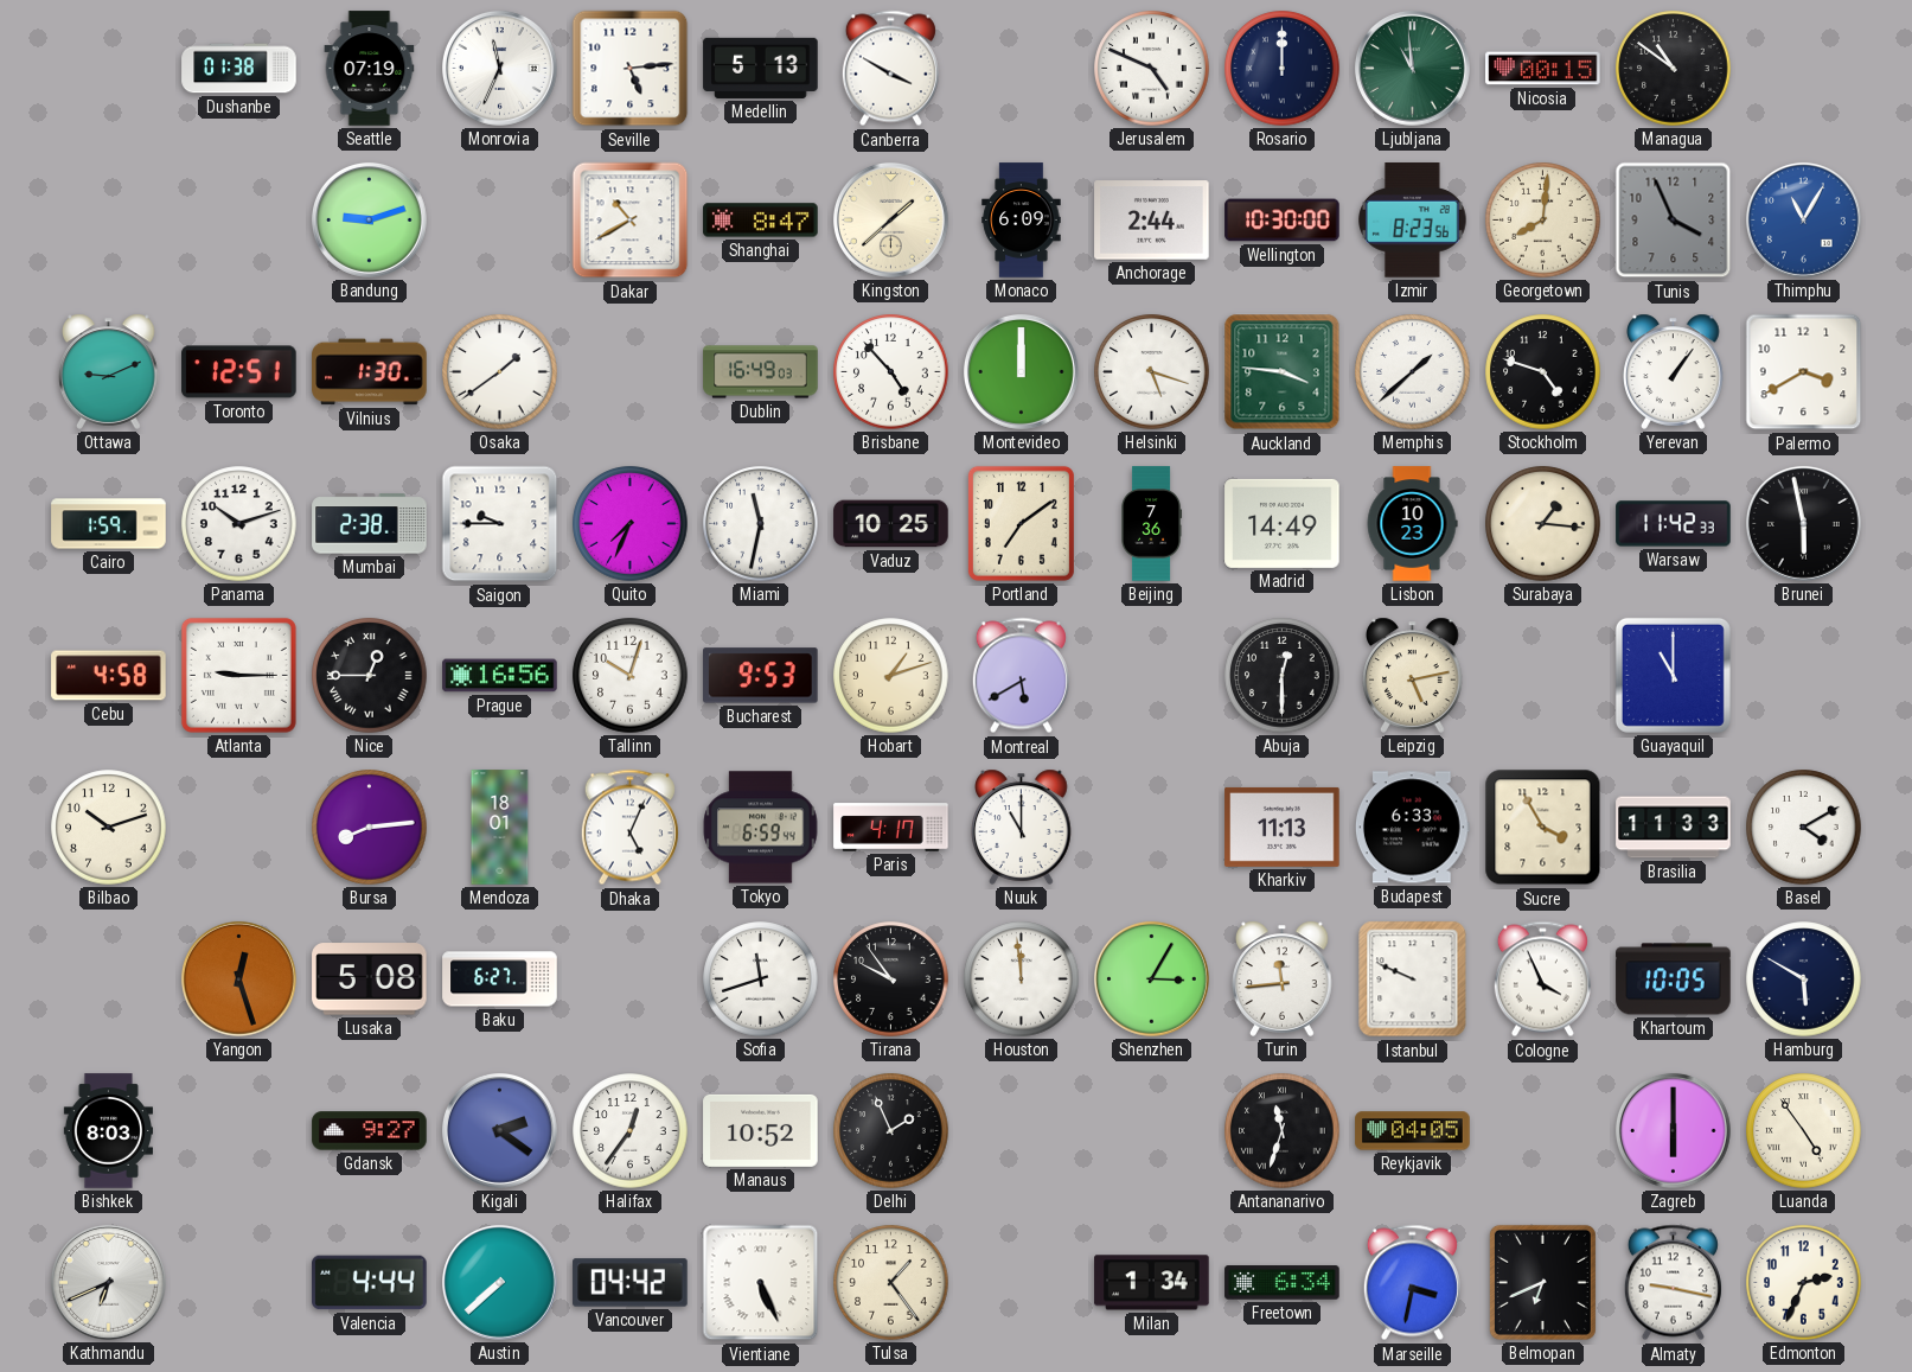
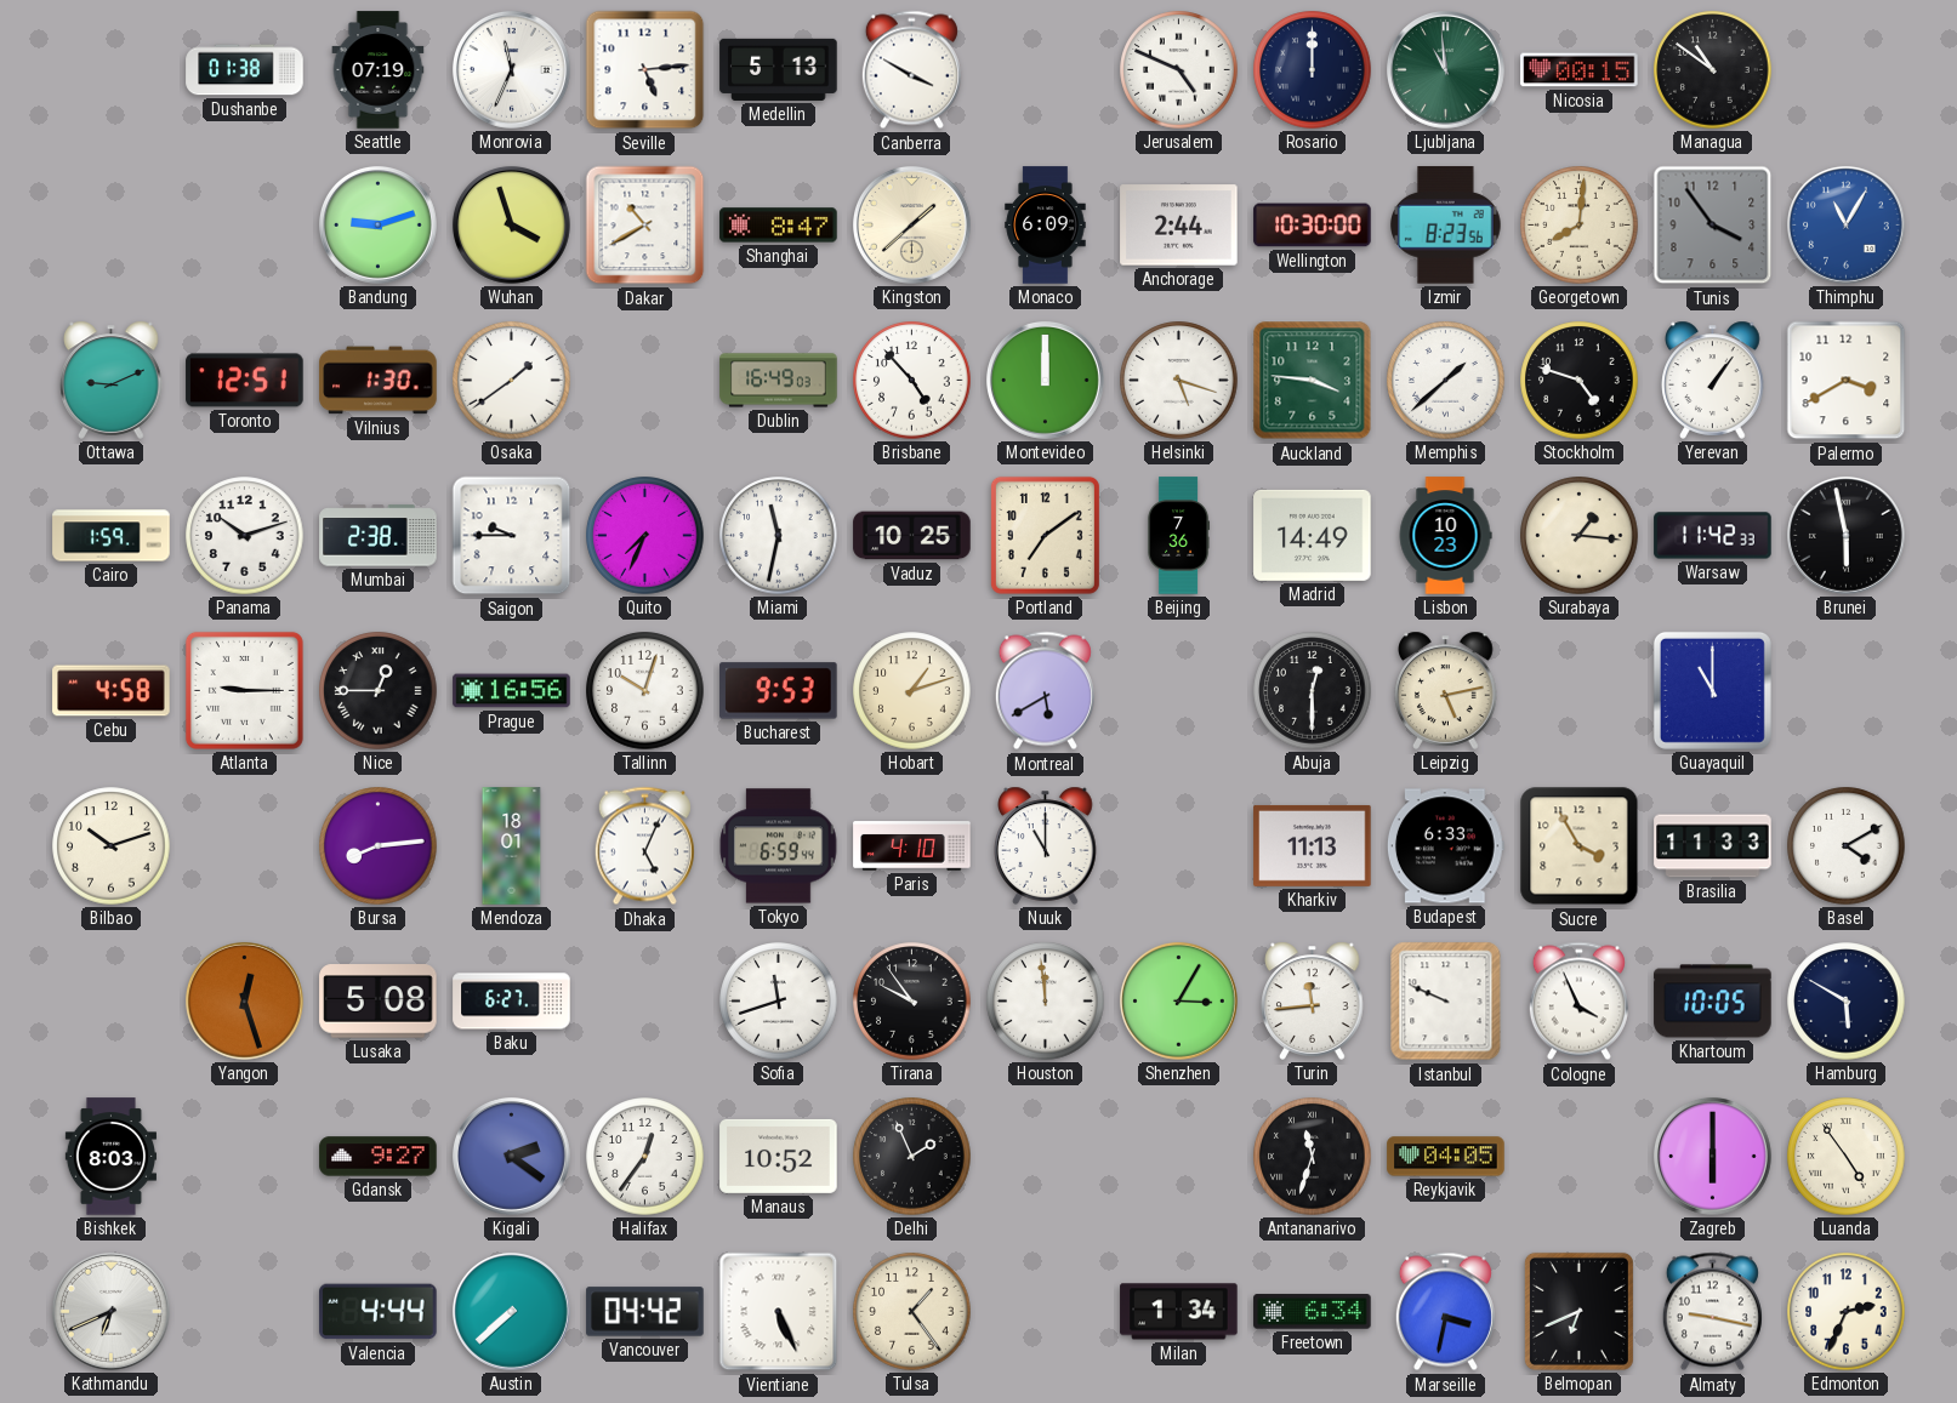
Wuhan: none -> 3:57 (511, 224)
Tunis: 3:56 -> 3:54 (1713, 226)
Paris: 4:17 -> 4:10 (912, 846)
